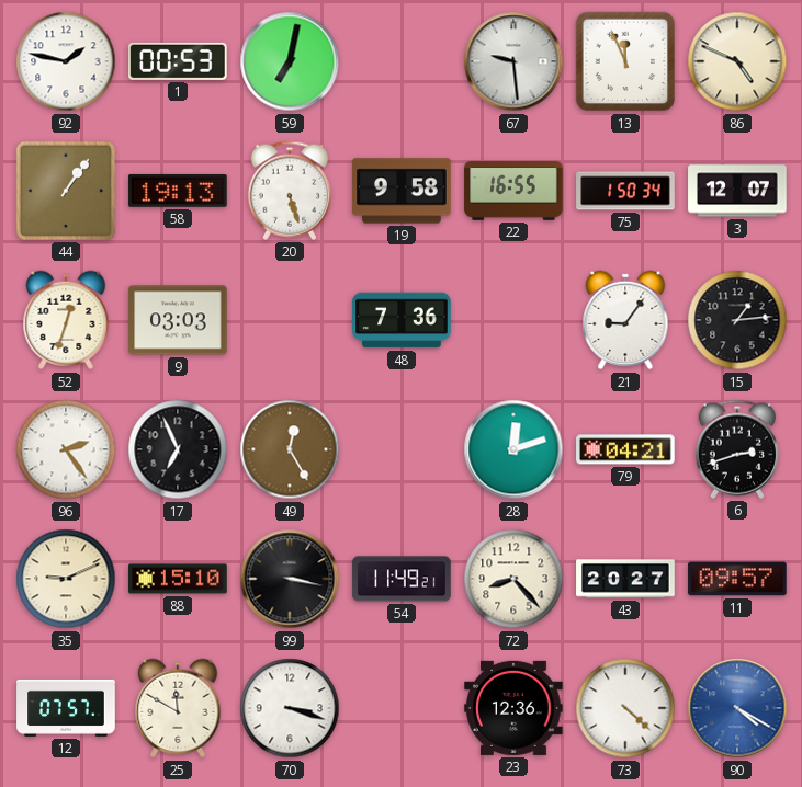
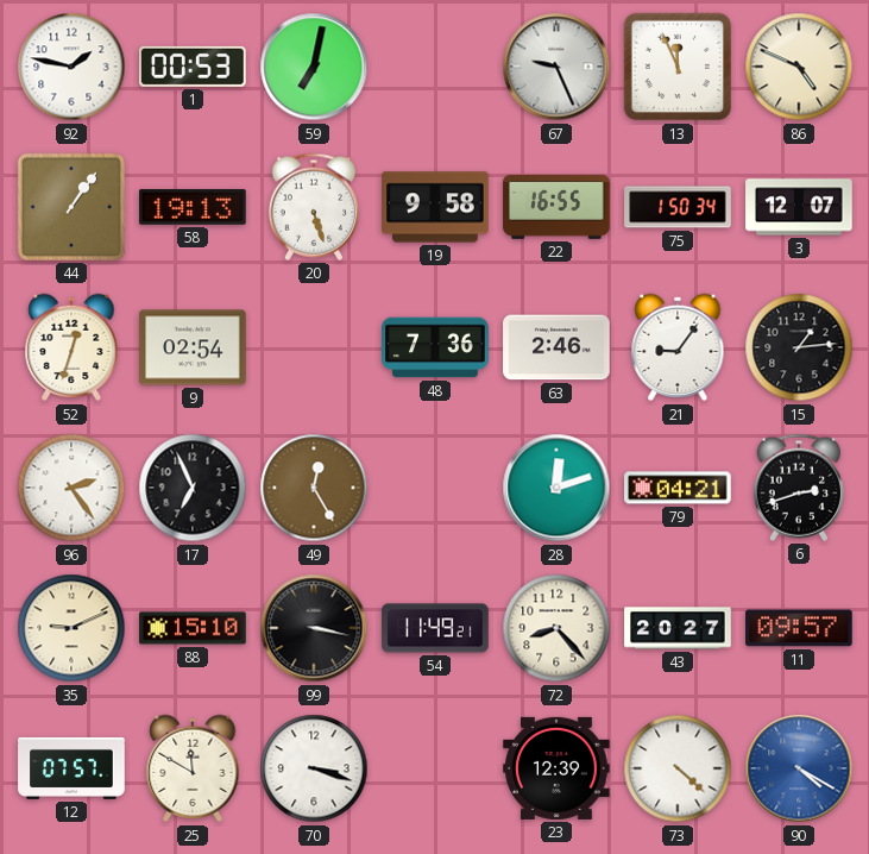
67: 9:29 -> 9:26 (556, 67)
9: 03:03 -> 02:54 (193, 347)
63: none -> 2:46 (556, 347)
23: 12:36 -> 12:39 (556, 768)
